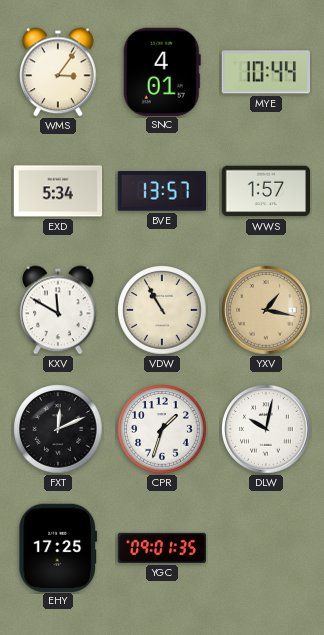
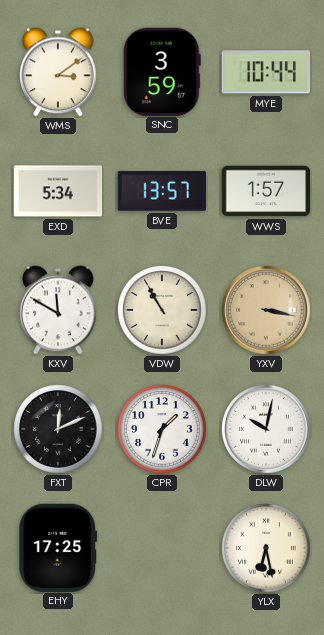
WMS: 3:06 -> 3:09 (58, 72)
SNC: 4:01 -> 3:59 (162, 71)
YXV: 1:17 -> 3:17 (266, 310)
YGC: 09:01 -> none (162, 548)
YLX: none -> 6:28 (266, 548)
